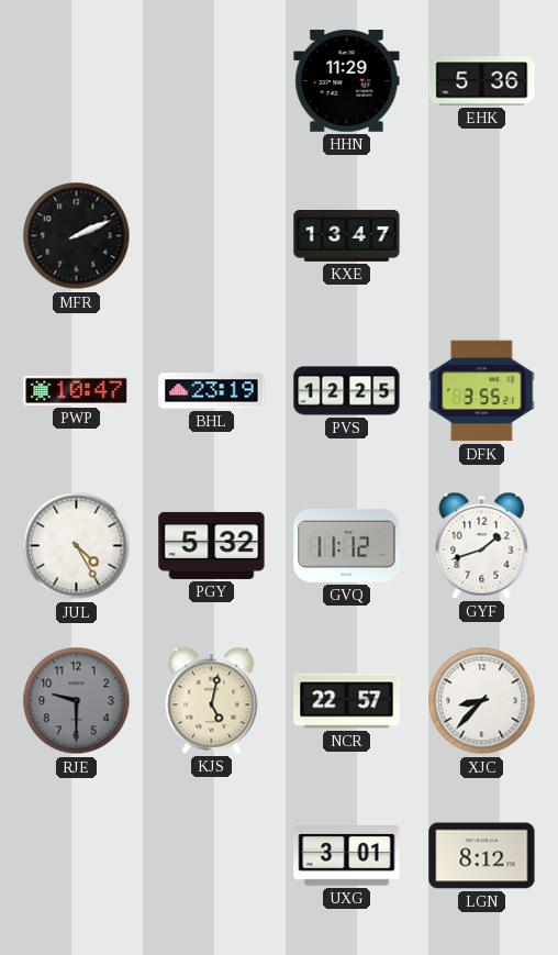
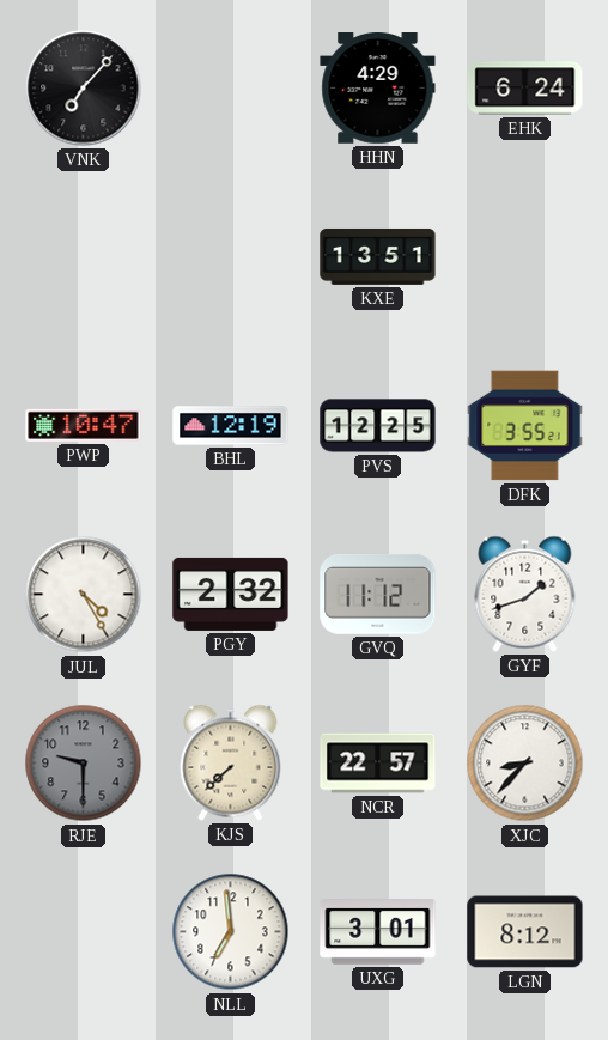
VNK: none -> 7:07 (84, 89)
HHN: 11:29 -> 4:29 (378, 89)
EHK: 5:36 -> 6:24 (525, 89)
MFR: 2:11 -> none (77, 236)
KXE: 13:47 -> 13:51 (378, 256)
BHL: 23:19 -> 12:19 (231, 426)
PGY: 5:32 -> 2:32 (231, 594)
KJS: 5:02 -> 7:38 (231, 762)
NLL: none -> 6:59 (231, 932)
